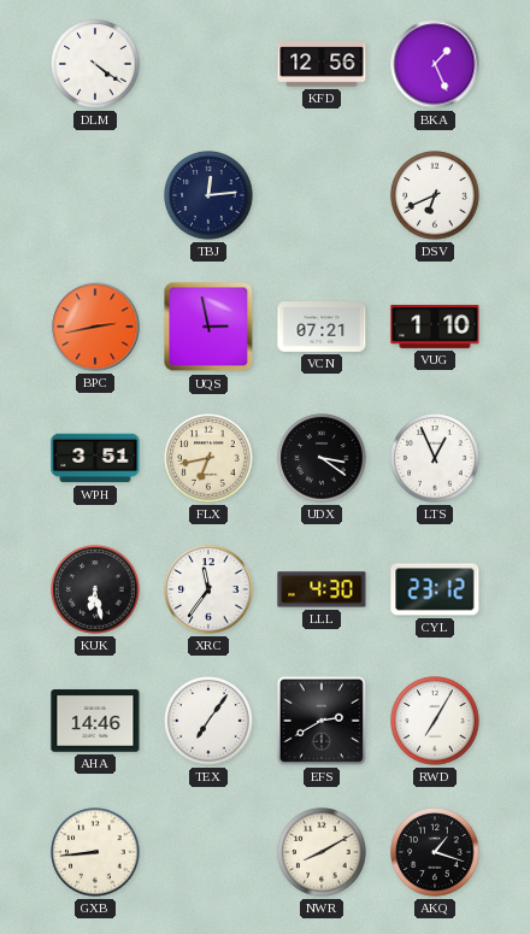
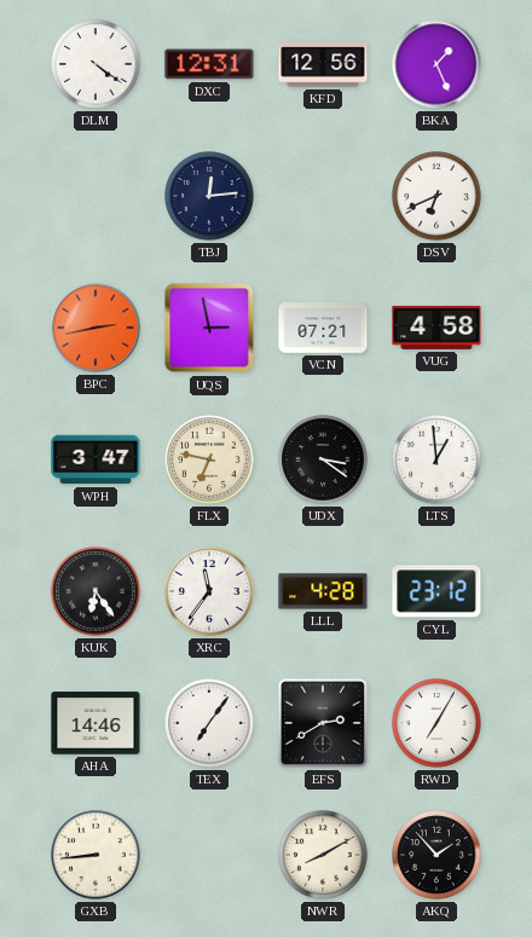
DXC: none -> 12:31 (209, 64)
VUG: 1:10 -> 4:58 (436, 328)
WPH: 3:51 -> 3:47 (96, 459)
FLX: 6:43 -> 6:47 (209, 459)
LTS: 12:56 -> 12:59 (436, 459)
KUK: 6:28 -> 6:24 (96, 591)
LLL: 4:30 -> 4:28 (323, 591)
AKQ: 1:18 -> 1:53 (436, 855)
